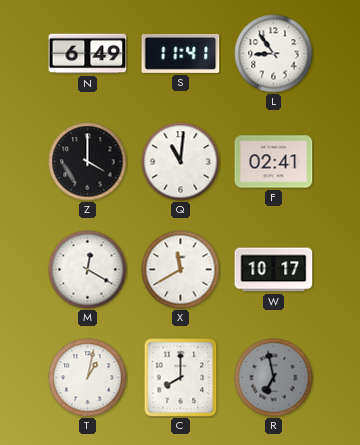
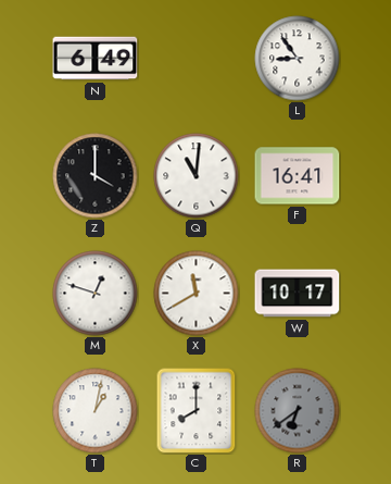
S: 11:41 -> none (181, 53)
F: 02:41 -> 16:41 (298, 176)
M: 12:20 -> 12:48 (96, 294)
R: 6:58 -> 6:39 (298, 411)
